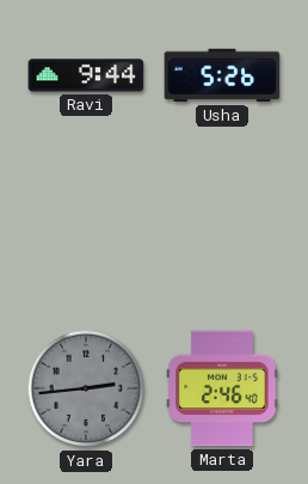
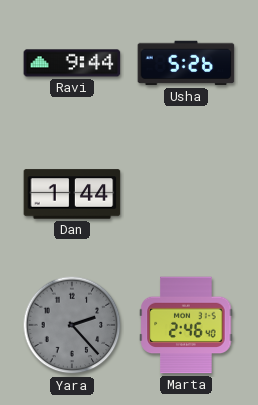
Dan: none -> 1:44 (72, 194)
Yara: 2:44 -> 2:23 (72, 325)
